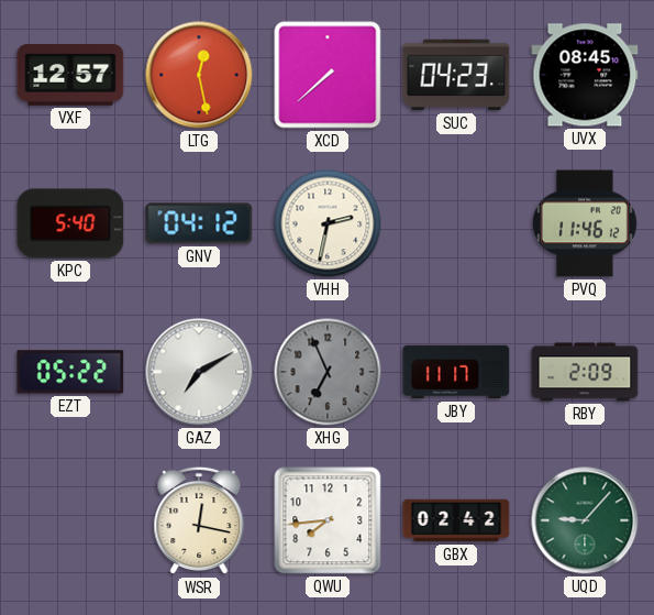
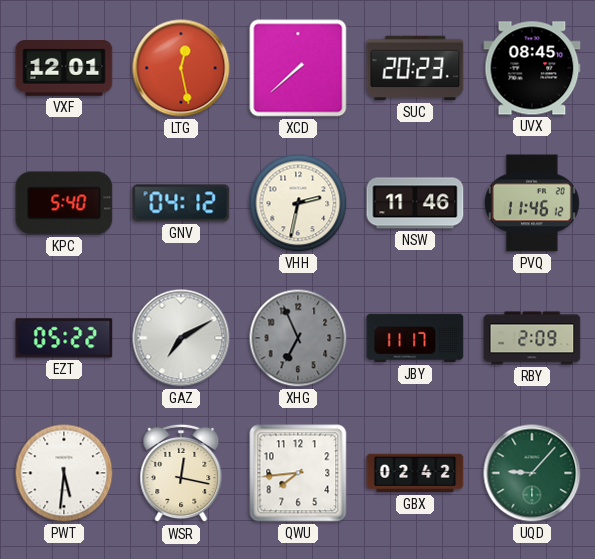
VXF: 12:57 -> 12:01 (64, 68)
SUC: 04:23 -> 20:23 (415, 68)
NSW: none -> 11:46 (415, 203)
PWT: none -> 5:31 (64, 473)
